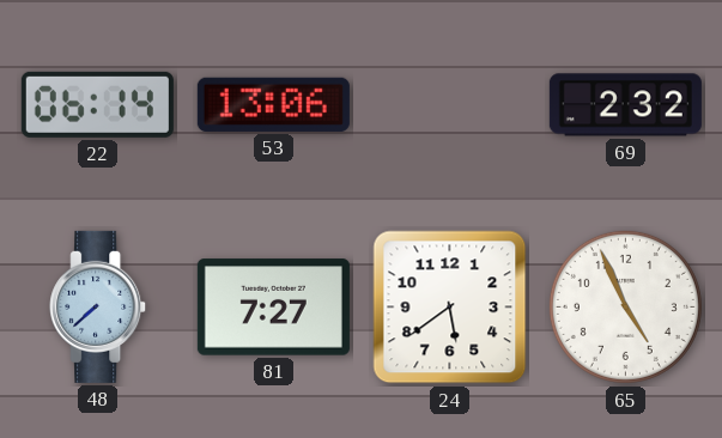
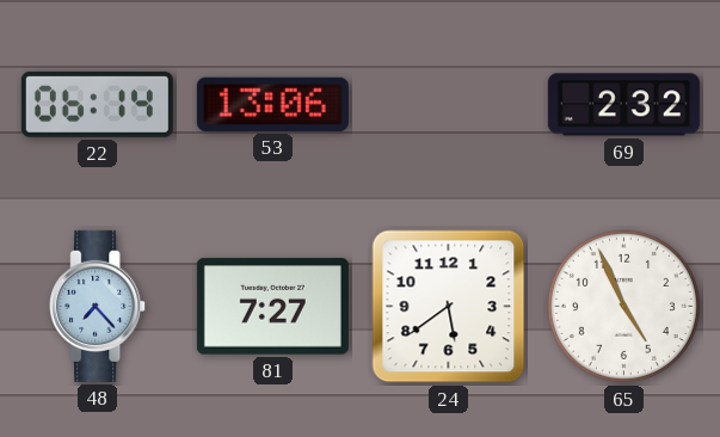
48: 7:38 -> 7:23 (98, 306)
